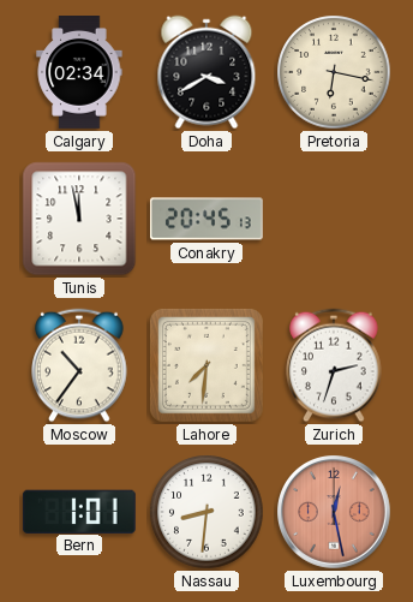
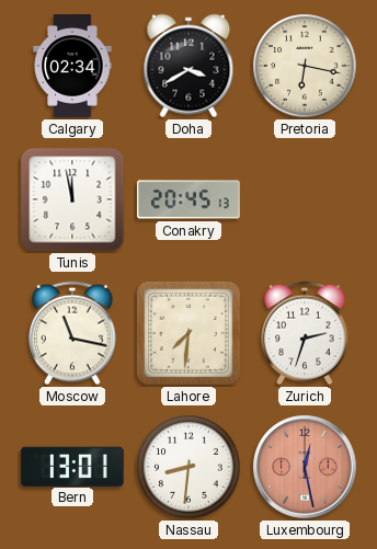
Moscow: 10:36 -> 11:17 (72, 333)
Bern: 1:01 -> 13:01 (72, 466)
